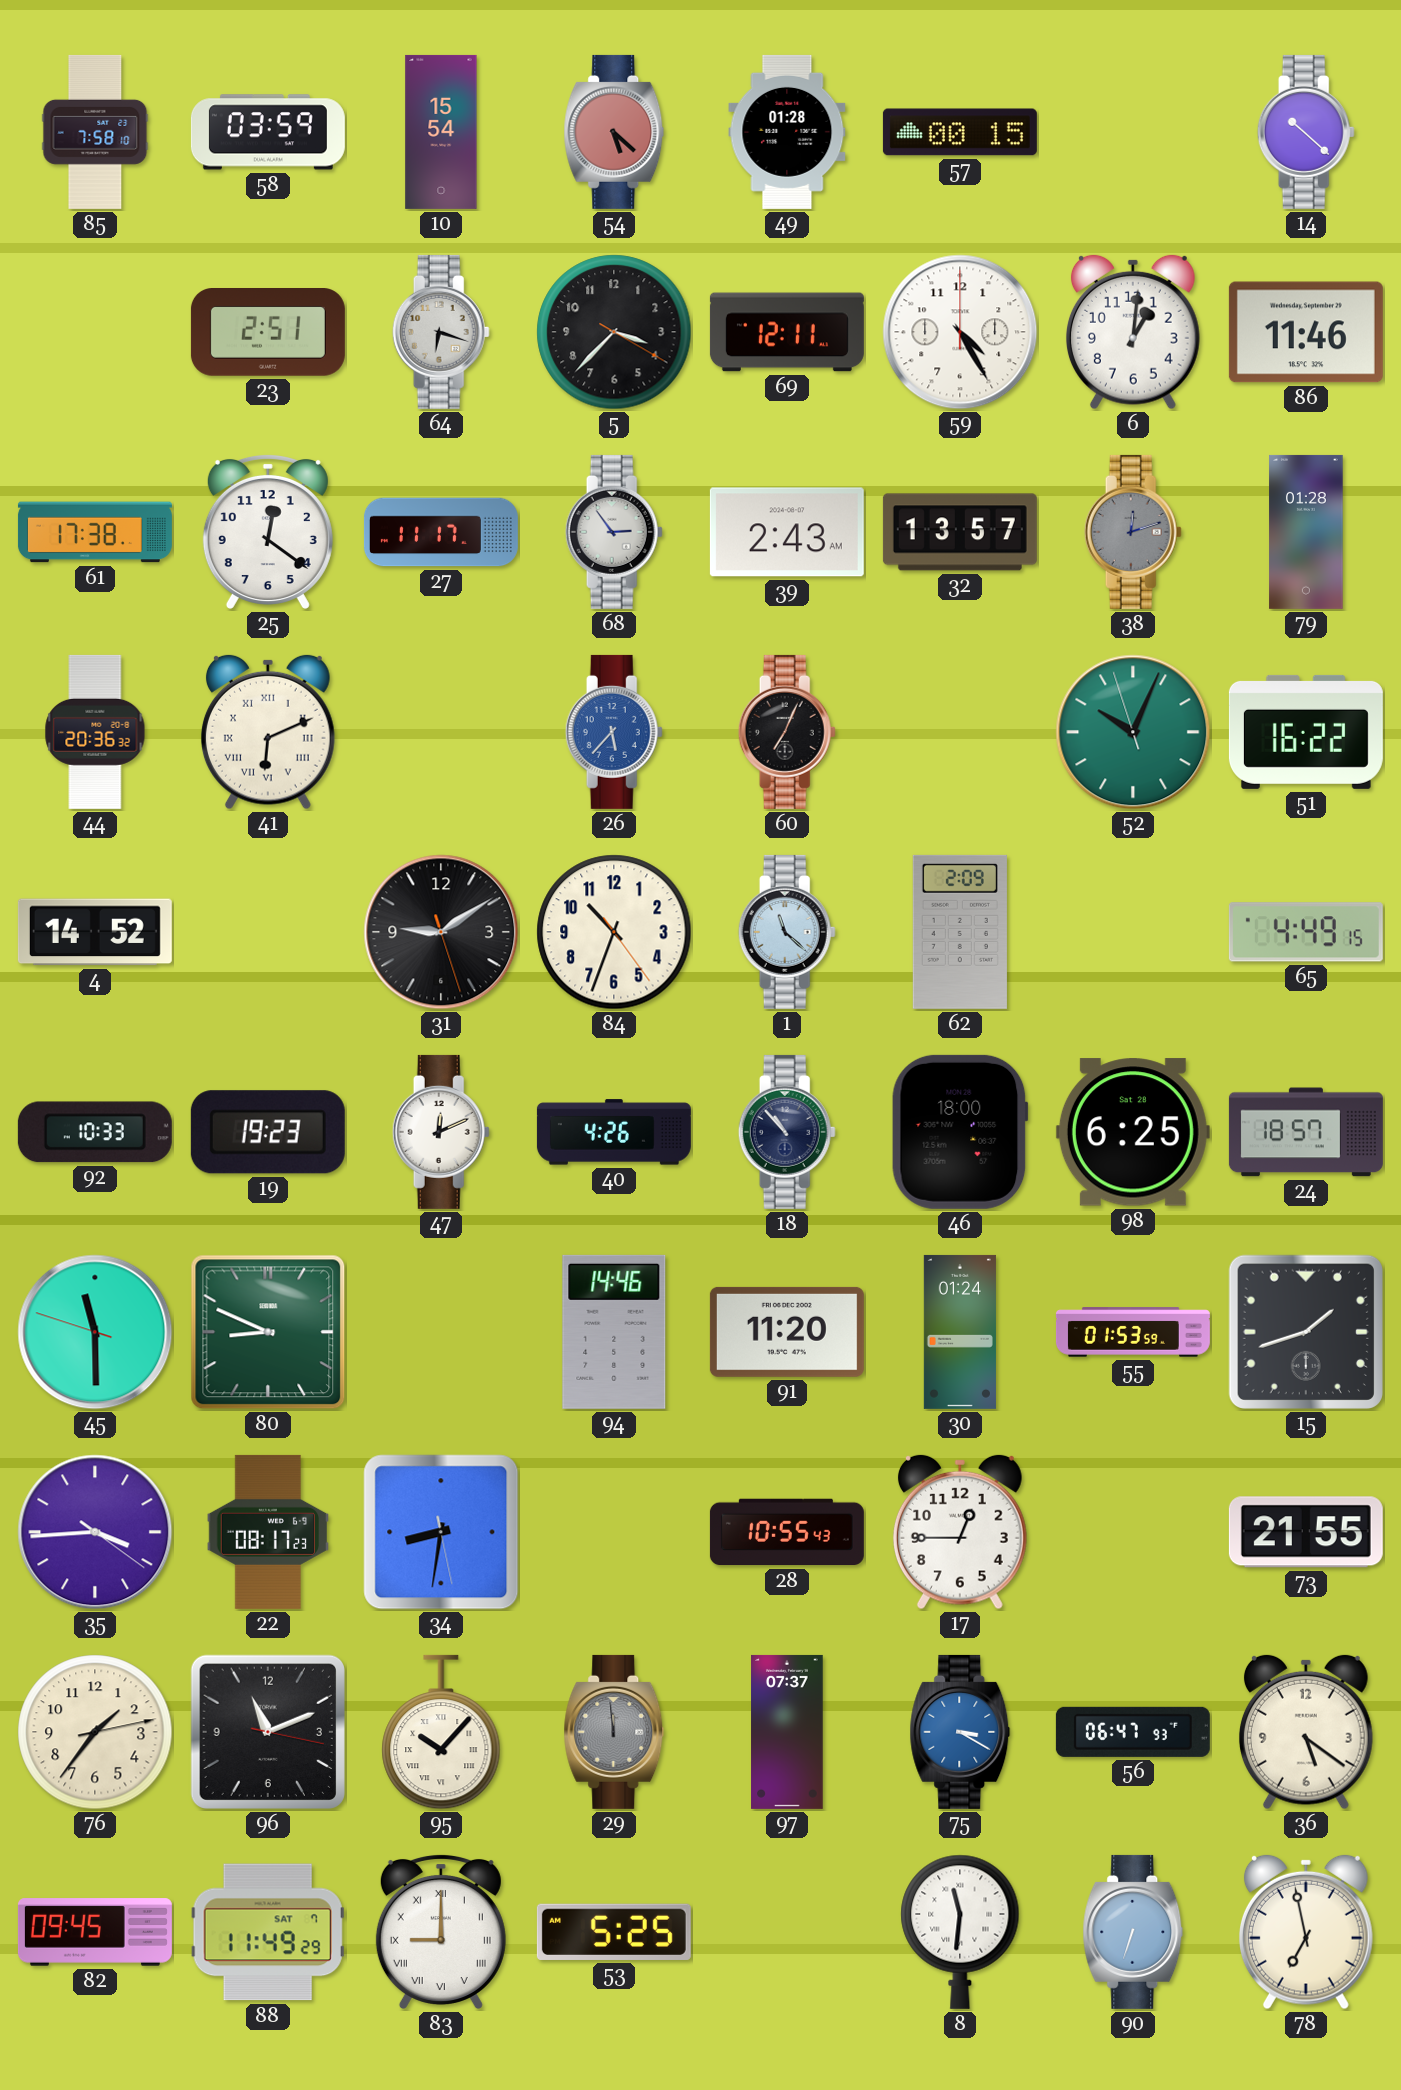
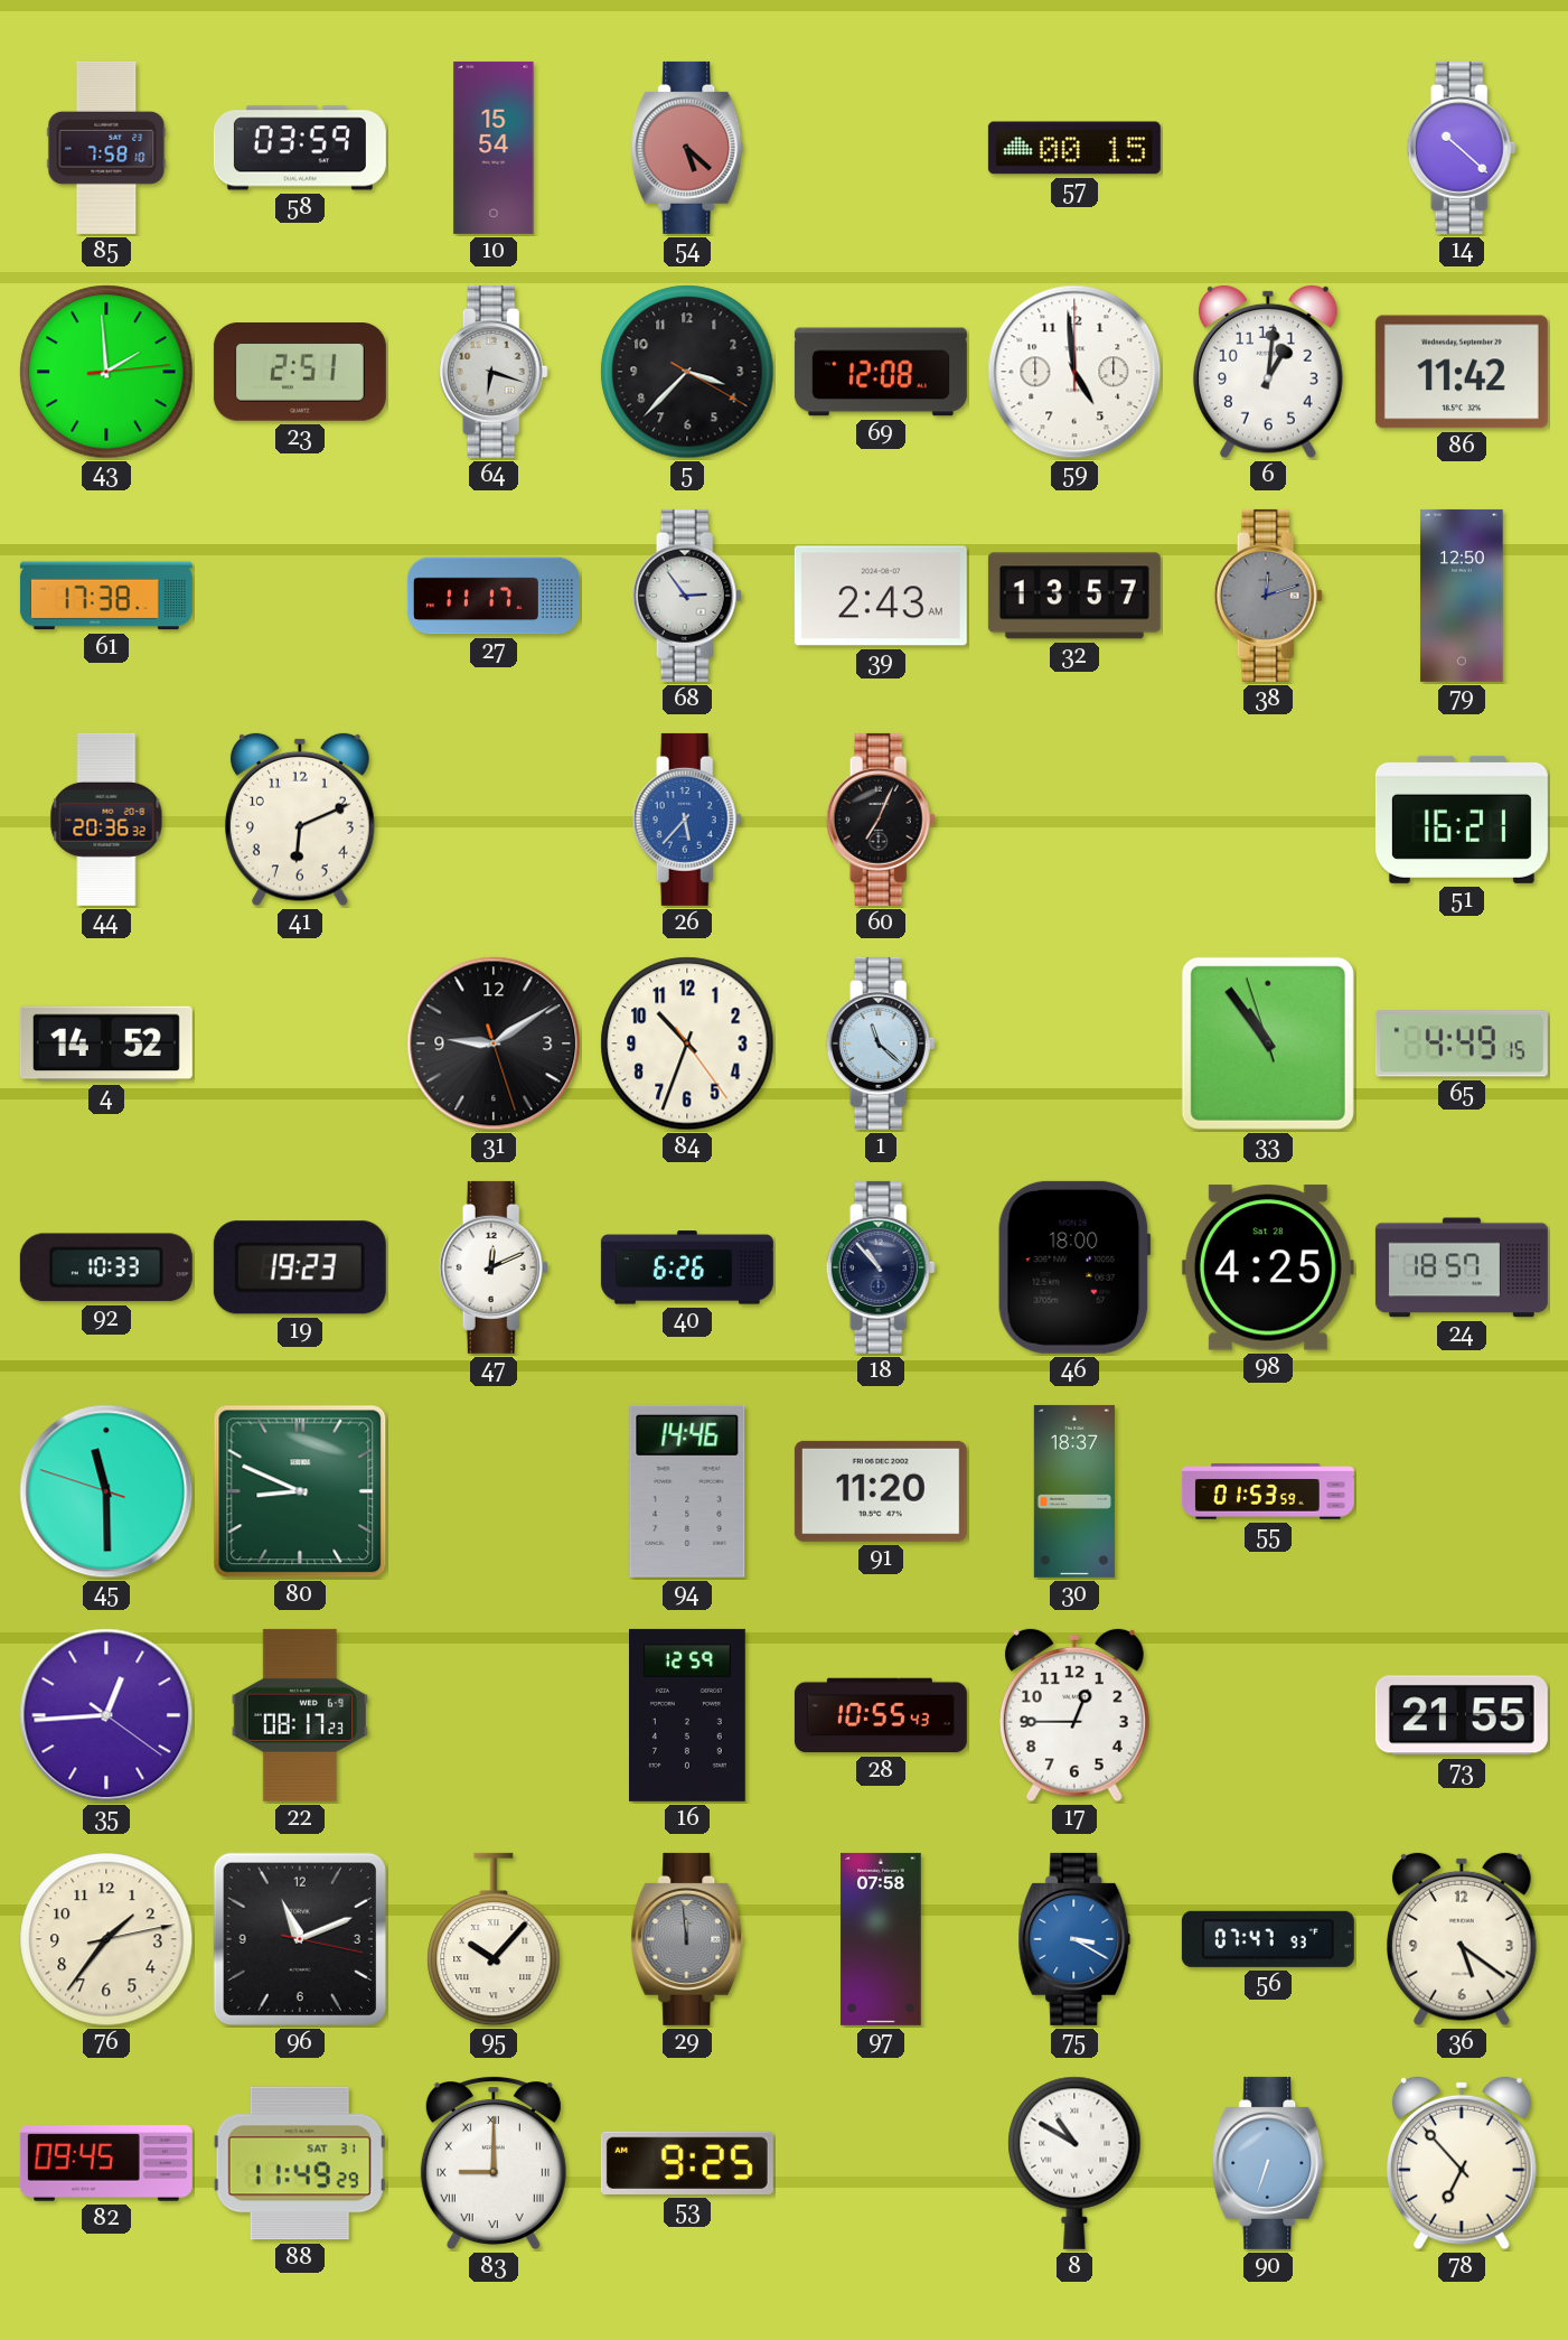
49: 01:28 -> none (787, 132)
43: none -> 1:59 (106, 372)
69: 12:11 -> 12:08 (881, 372)
59: 4:25 -> 4:59 (1074, 372)
86: 11:46 -> 11:42 (1462, 372)
25: 12:21 -> none (268, 531)
79: 01:28 -> 12:50 (1462, 596)
41 numerals: Roman -> Arabic (300, 820)
52: 10:03 -> none (1133, 732)
51: 16:22 -> 16:21 (1462, 820)
62: 2:09 -> none (960, 932)
33: none -> 10:53 (1268, 1043)
40: 4:26 -> 6:26 (687, 1267)
98: 6:25 -> 4:25 (1268, 1267)
30: 01:24 -> 18:37 (1074, 1491)
15: 1:42 -> none (1306, 1332)
35: 3:44 -> 12:44 (106, 1715)
34: 8:31 -> none (441, 1532)
16: none -> 12:59 (688, 1715)
97: 07:37 -> 07:58 (881, 1939)
56: 06:47 -> 07:47 (1268, 1939)
88 date: SAT 7 -> SAT 31 (300, 2163)
53: 5:25 -> 9:25 (687, 2163)
8: 11:31 -> 10:50 (1074, 2163)
78: 6:58 -> 6:53 (1462, 2163)
